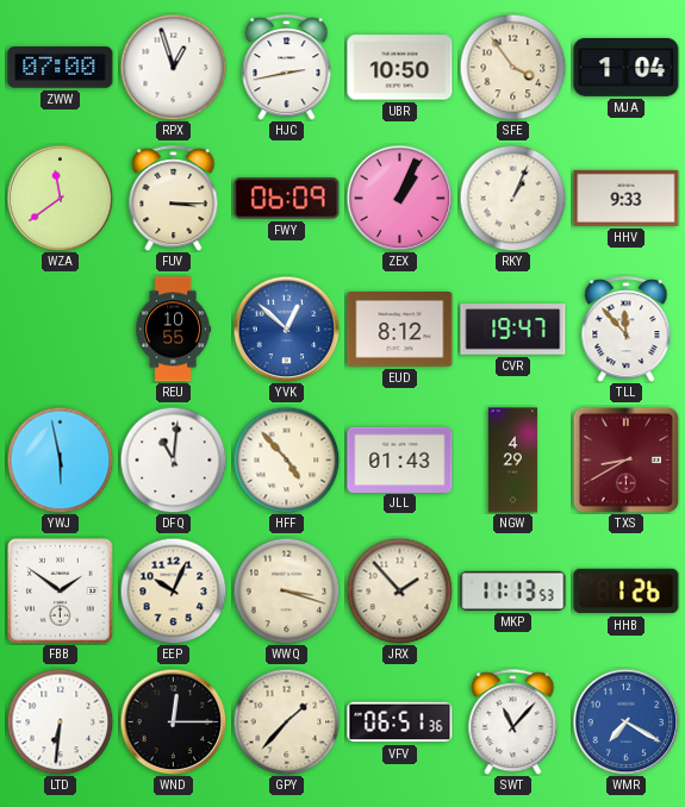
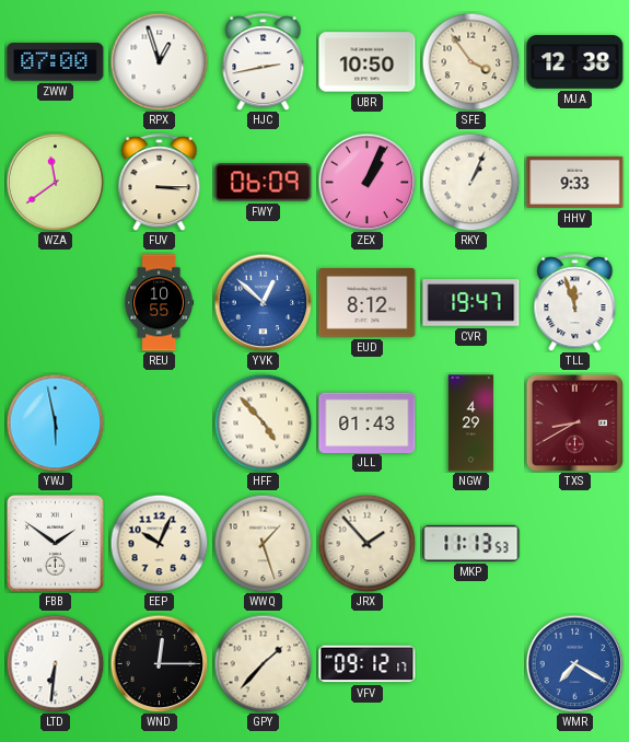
MJA: 1:04 -> 12:38 (575, 62)
TLL: 11:53 -> 11:57 (575, 303)
DFQ: 11:01 -> none (173, 459)
WWQ: 3:18 -> 1:27 (263, 543)
HHB: 1:26 -> none (627, 592)
VFV: 06:51 -> 09:12 (368, 664)
SWT: 11:07 -> none (513, 722)
